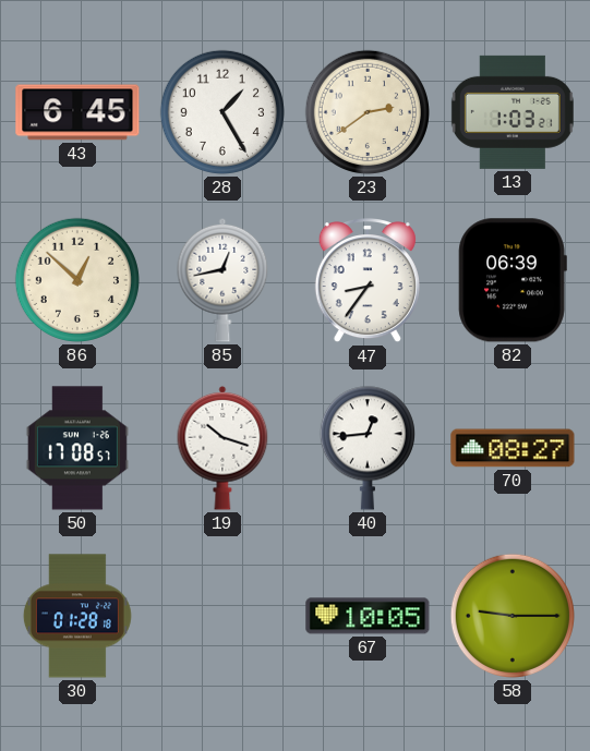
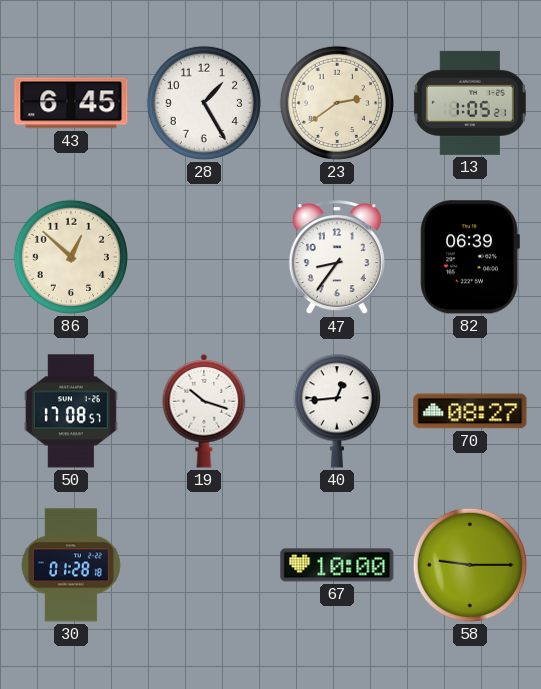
13: 1:03 -> 1:05 (470, 103)
85: 12:43 -> none (222, 280)
67: 10:05 -> 10:00 (337, 565)
